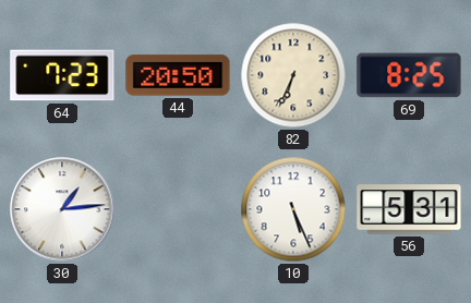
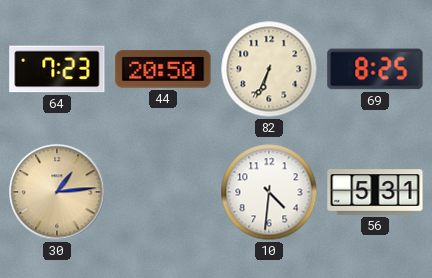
30 dial: white -> champagne (57, 192)
10: 5:26 -> 4:31 (269, 192)
